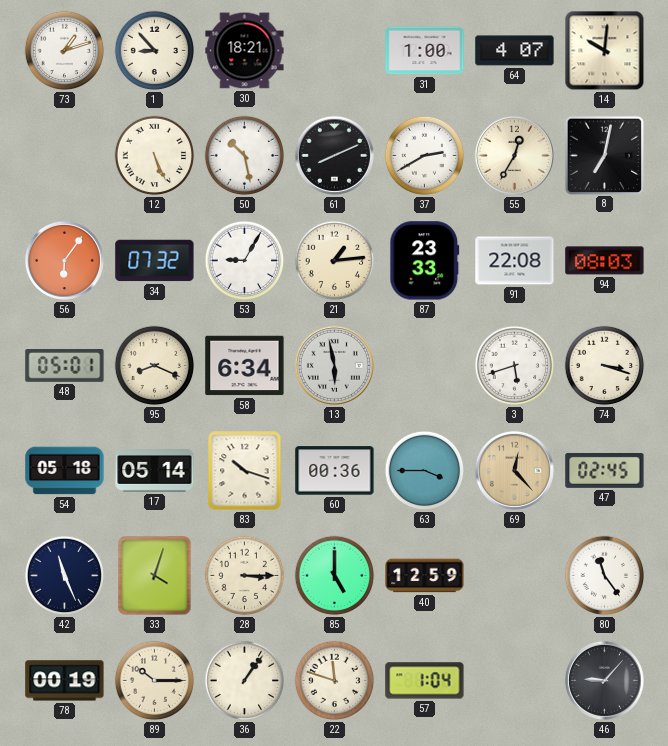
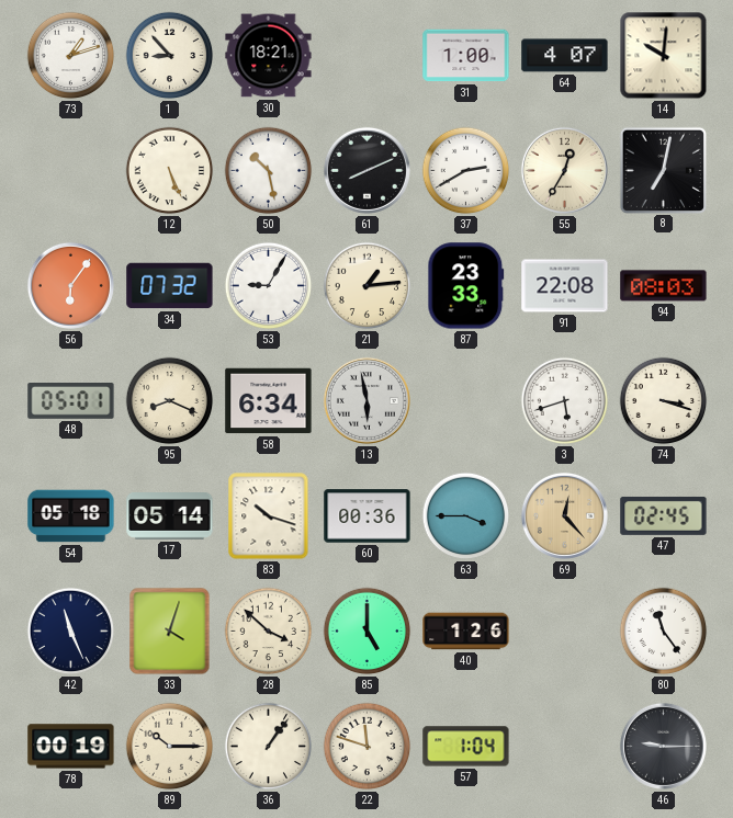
28: 3:15 -> 3:52 (269, 632)
40: 12:59 -> 1:26 (466, 632)
46: 9:07 -> 9:15 (663, 746)
